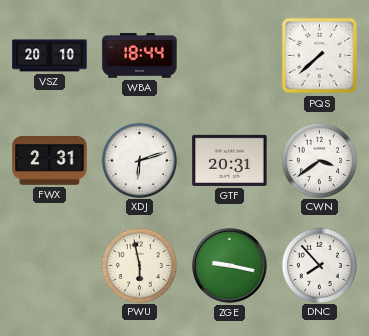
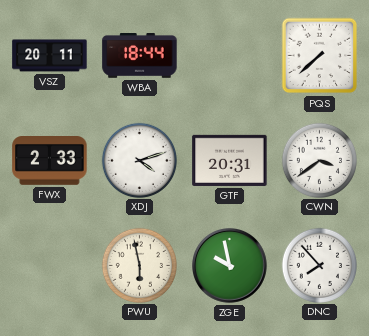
VSZ: 20:10 -> 20:11 (50, 56)
FWX: 2:31 -> 2:33 (50, 161)
XDJ: 6:12 -> 4:12 (139, 160)
ZGE: 9:17 -> 9:58 (230, 266)
